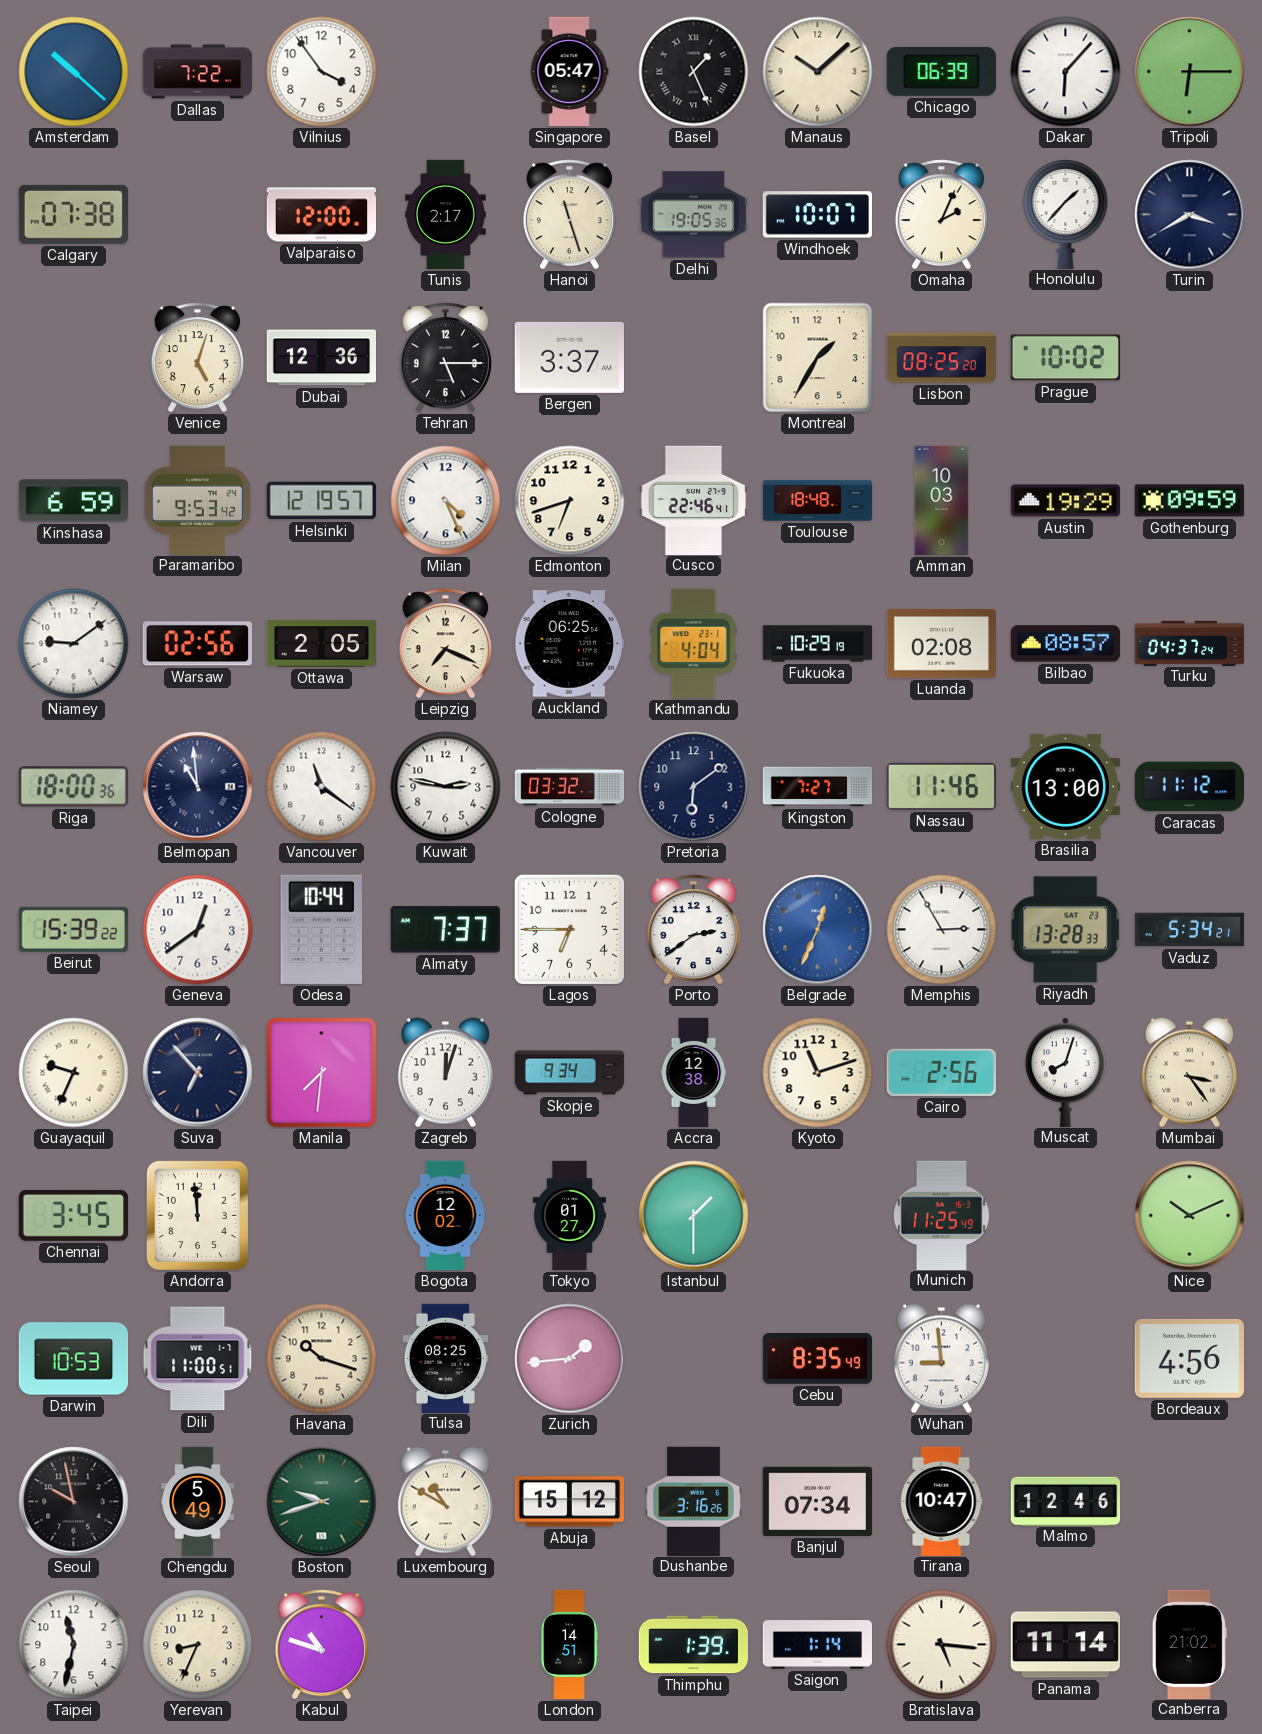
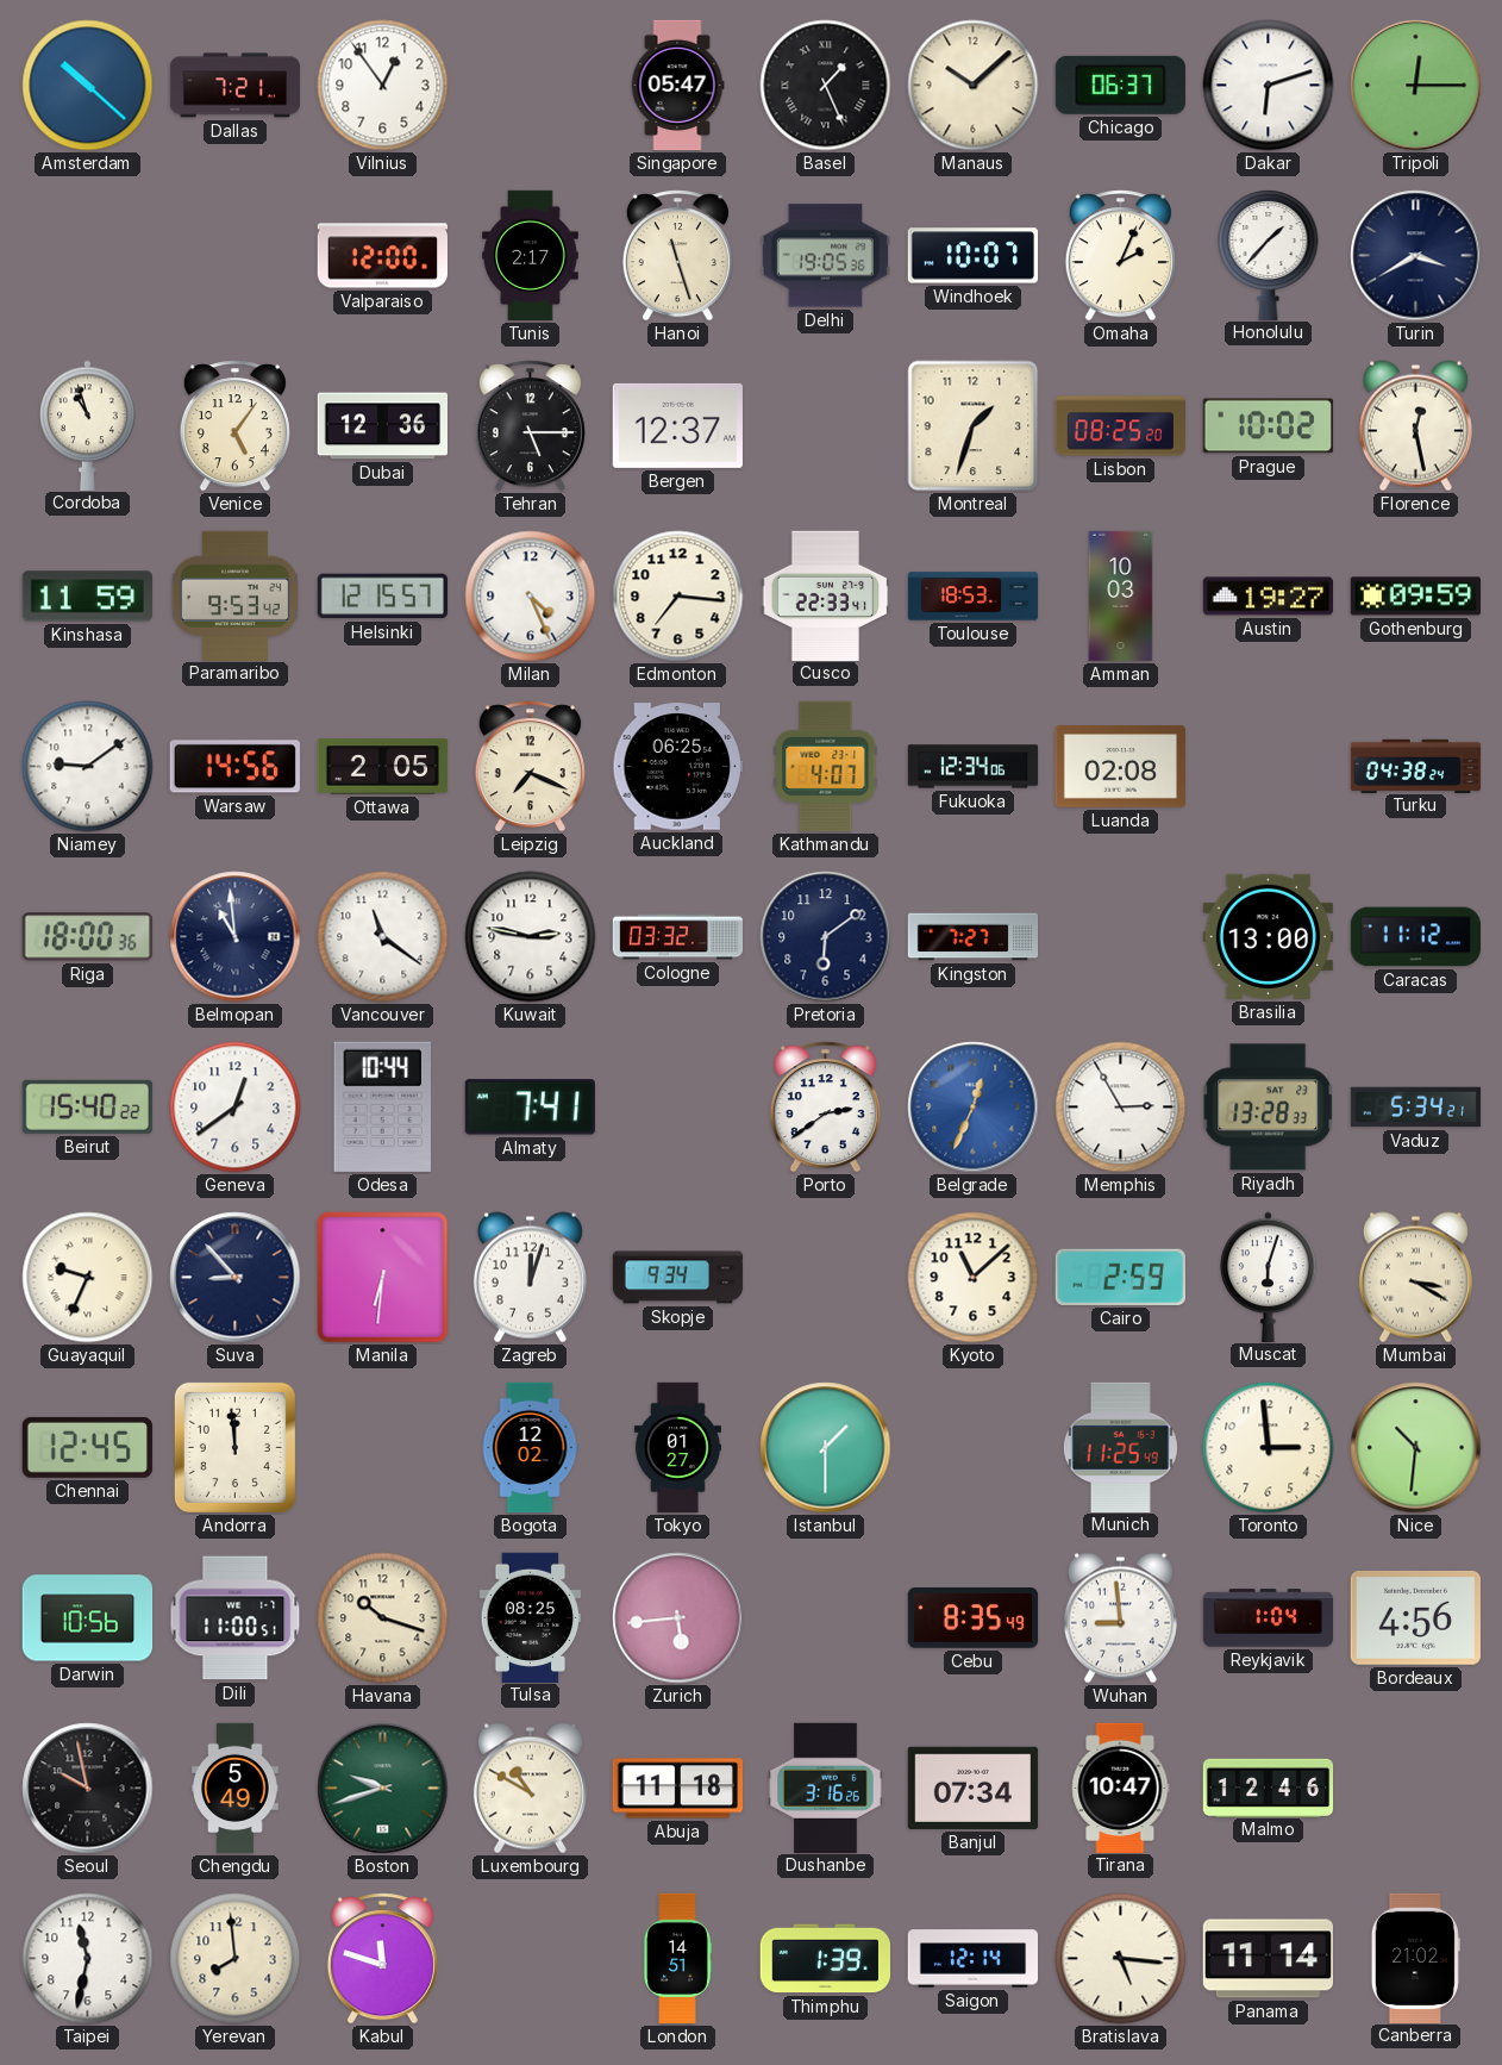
Dallas: 7:22 -> 7:21 (236, 86)
Vilnius: 3:54 -> 12:54 (383, 86)
Chicago: 06:39 -> 06:37 (1120, 85)
Dakar: 6:07 -> 6:12 (1269, 86)
Tripoli: 6:15 -> 12:15 (1416, 86)
Calgary: 07:38 -> none (73, 214)
Cordoba: none -> 10:57 (88, 425)
Venice: 5:03 -> 5:06 (234, 426)
Bergen: 3:37 -> 12:37 (677, 425)
Montreal: 1:35 -> 1:33 (974, 426)
Florence: none -> 12:28 (1415, 426)
Kinshasa: 6:59 -> 11:59 (87, 597)
Helsinki: 12:19 -> 12:15 (382, 597)
Edmonton: 6:42 -> 7:16 (678, 597)
Cusco: 22:46 -> 22:33 (826, 595)
Toulouse: 18:48 -> 18:53 (974, 597)
Austin: 19:29 -> 19:27 (1268, 597)
Warsaw: 02:56 -> 14:56 (234, 767)
Kathmandu: 4:04 -> 4:07 (826, 766)
Fukuoka: 10:29 -> 12:34 (974, 767)
Bilbao: 08:57 -> none (1065, 644)
Turku: 04:37 -> 04:38 (1416, 766)
Nassau: 11:46 -> none (941, 786)
Beirut: 15:39 -> 15:40 (87, 1106)
Almaty: 7:37 -> 7:41 (530, 1108)
Lagos: 6:45 -> none (569, 929)
Suva: 6:53 -> 8:53 (236, 1278)
Manila: 7:31 -> 6:31 (383, 1278)
Accra: 12:38 -> none (694, 1073)
Kyoto: 11:12 -> 11:08 (974, 1278)
Cairo: 2:56 -> 2:59 (1120, 1277)
Muscat: 8:03 -> 6:03 (1269, 1277)
Mumbai: 3:24 -> 3:20 (1415, 1278)
Chennai: 3:45 -> 12:45 (87, 1447)
Toronto: none -> 2:59 (1269, 1448)
Nice: 10:11 -> 10:31 (1416, 1448)
Darwin: 10:53 -> 10:56 (88, 1618)
Zurich: 1:44 -> 5:44 (678, 1618)
Reykjavik: none -> 1:04 (1268, 1618)
Abuja: 15:12 -> 11:18 (677, 1789)
Yerevan: 8:34 -> 7:59 (236, 1959)
Kabul: 10:48 -> 11:48 (382, 1959)
Saigon: 1:14 -> 12:14 (974, 1959)
